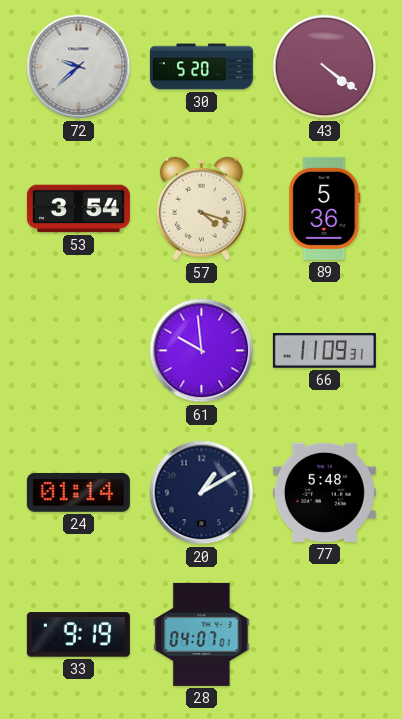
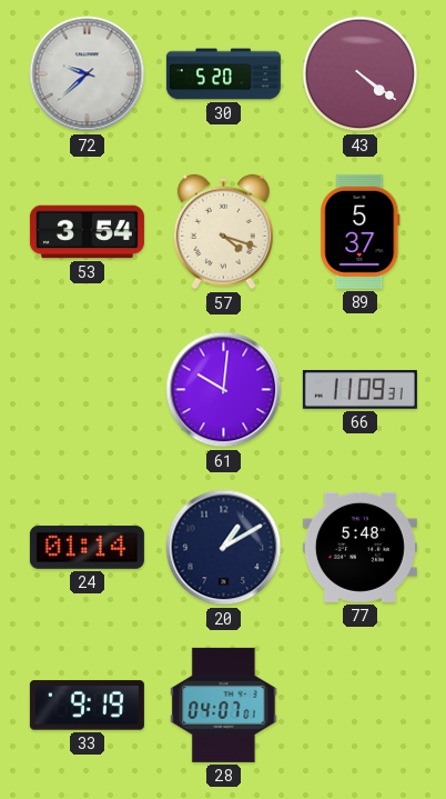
89: 5:36 -> 5:37 (361, 231)
61: 9:59 -> 10:01 (224, 390)
